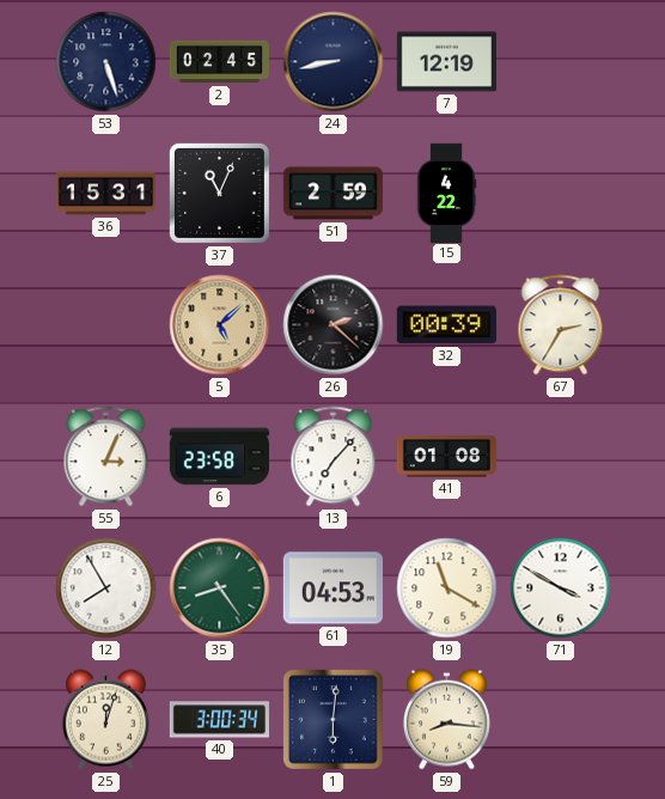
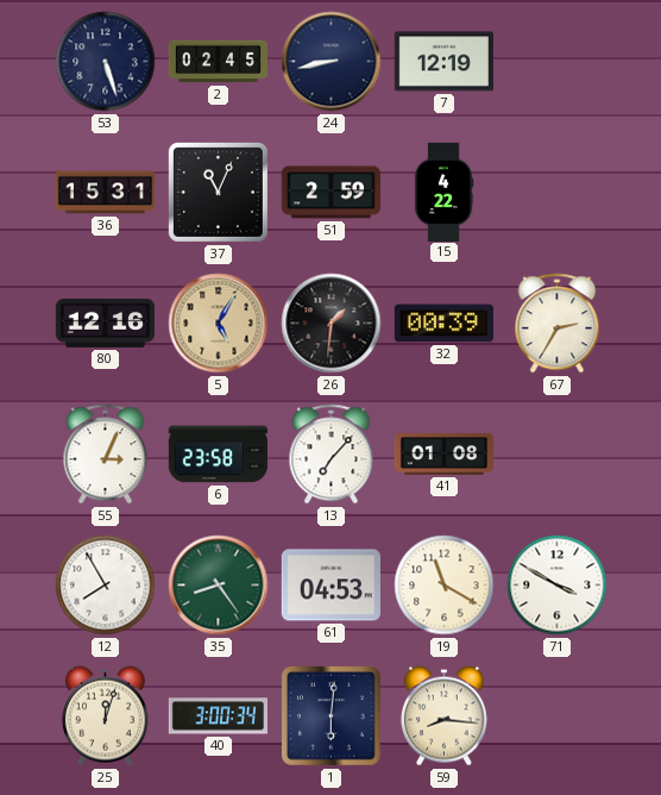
80: none -> 12:16 (105, 323)
5: 5:08 -> 5:05 (219, 324)
26: 2:22 -> 1:31 (332, 324)
